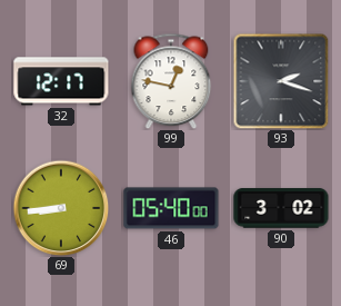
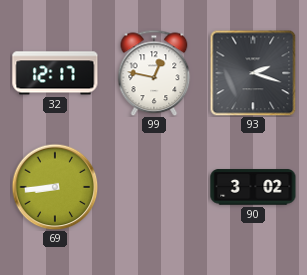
46: 05:40 -> none (171, 208)
